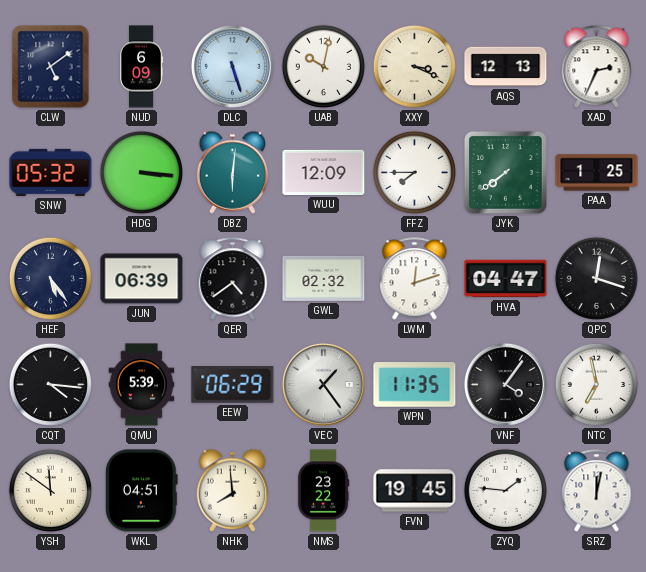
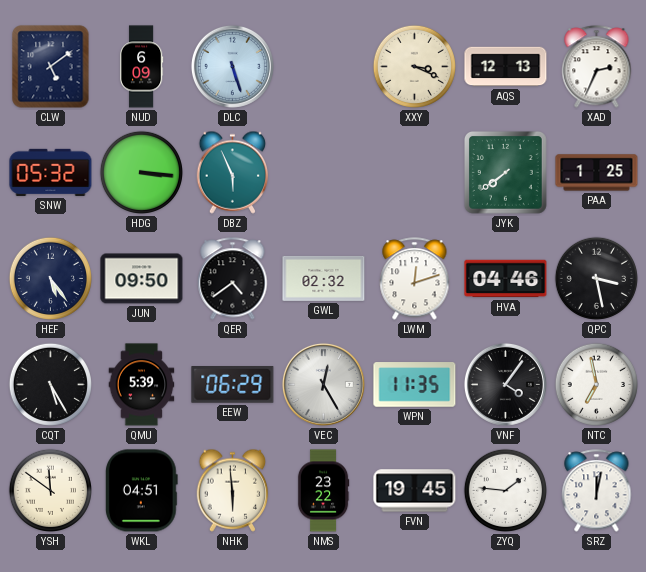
UAB: 10:02 -> none (323, 66)
DBZ: 6:01 -> 5:56 (233, 172)
WUU: 12:09 -> none (324, 172)
FFZ: 7:45 -> none (414, 172)
JUN: 06:39 -> 09:50 (142, 279)
HVA: 04:47 -> 04:46 (506, 279)
QPC: 12:18 -> 3:28 (596, 278)
CQT: 4:16 -> 5:25 (50, 384)
VEC: 1:24 -> 12:25 (323, 384)
NHK: 7:59 -> 5:59 (233, 490)
